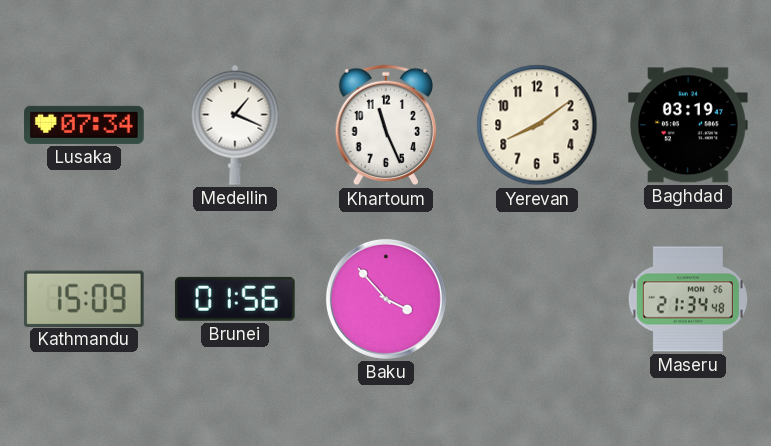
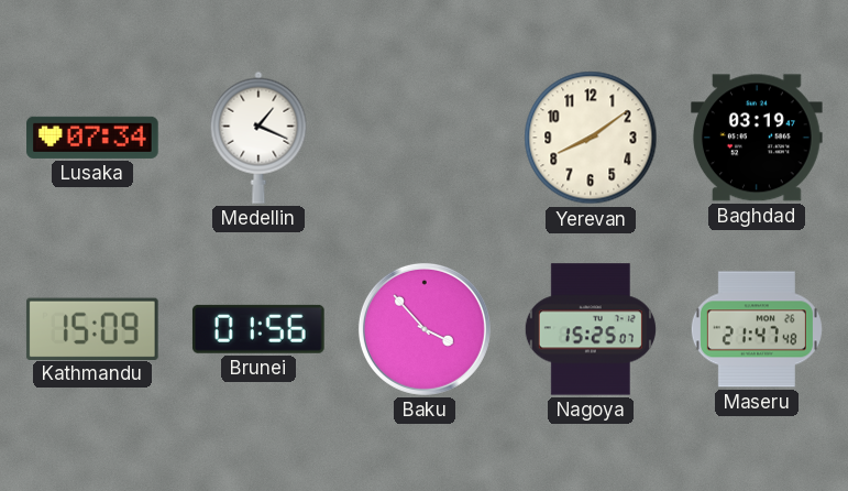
Khartoum: 11:26 -> none (385, 125)
Nagoya: none -> 15:25 (591, 329)
Maseru: 21:34 -> 21:47 (757, 329)
